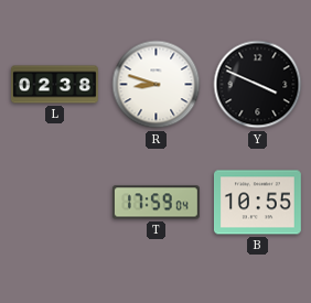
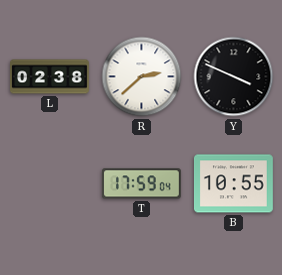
R: 8:48 -> 2:38 (142, 77)
